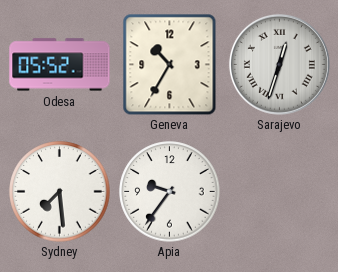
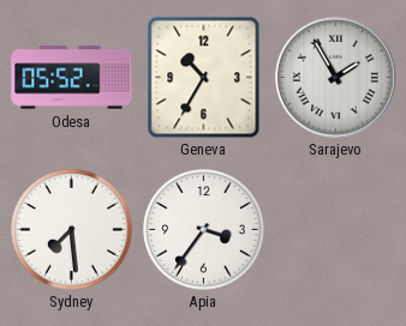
Sarajevo: 12:33 -> 1:55 (335, 77)
Apia: 9:36 -> 3:36 (204, 230)
